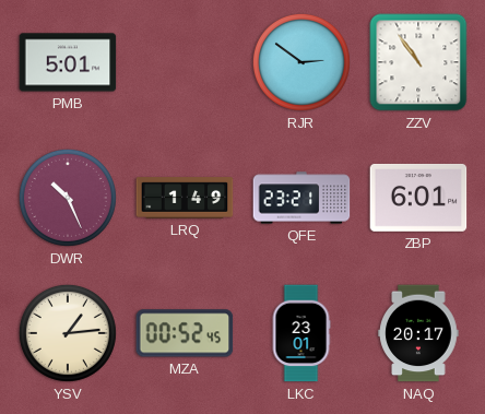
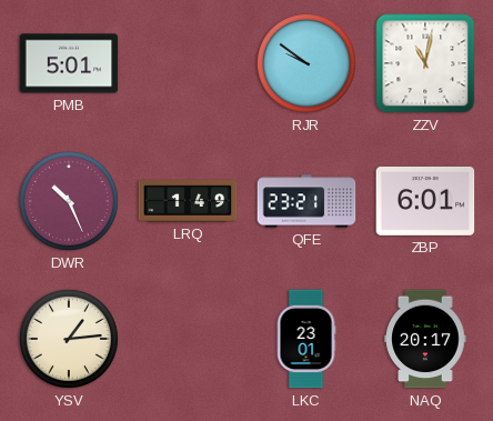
RJR: 2:51 -> 9:51 (306, 63)
ZZV: 10:54 -> 11:02 (425, 63)
MZA: 00:52 -> none (185, 333)
